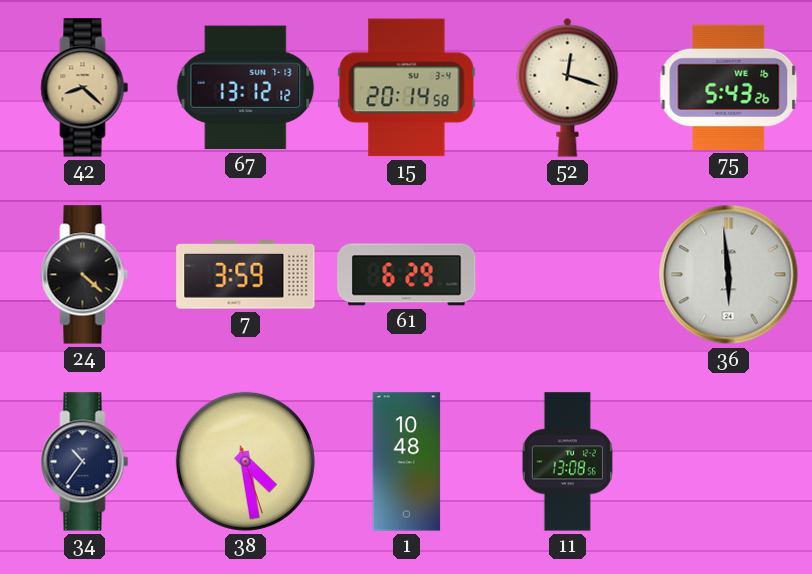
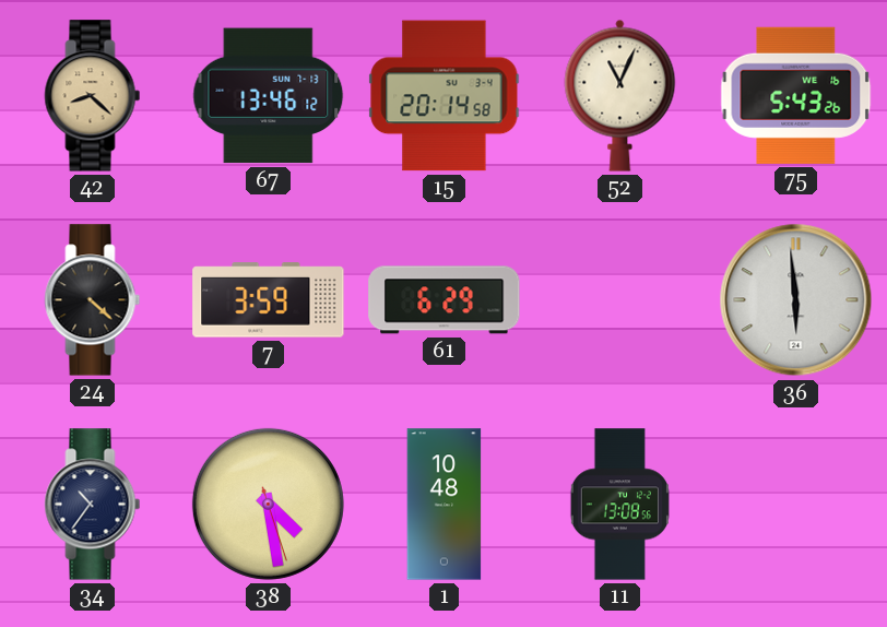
67: 13:12 -> 13:46 (269, 96)
52: 12:18 -> 11:04 (620, 95)
